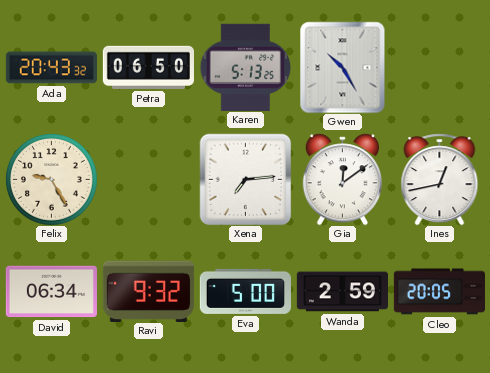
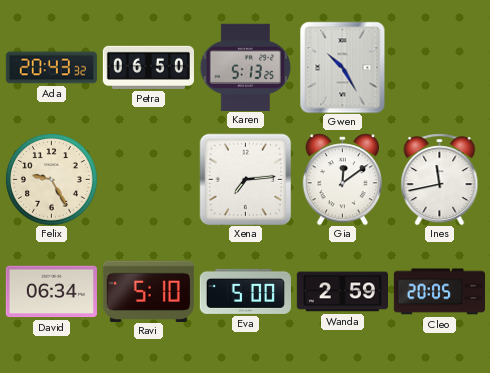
Ines: 12:43 -> 11:43 (440, 179)
Ravi: 9:32 -> 5:10 (148, 291)
